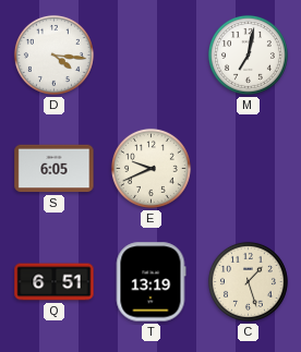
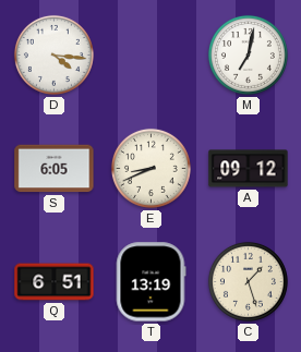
E: 9:41 -> 8:41 (150, 168)
A: none -> 09:12 (249, 169)
